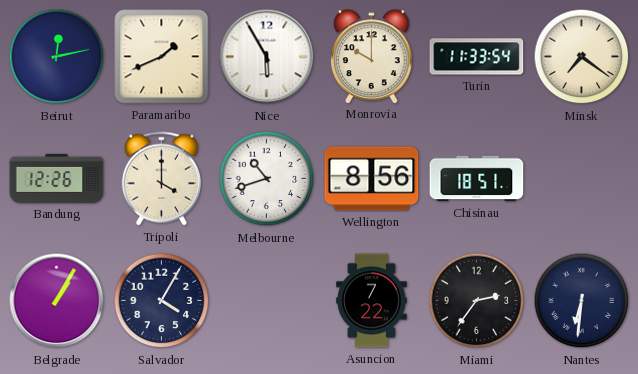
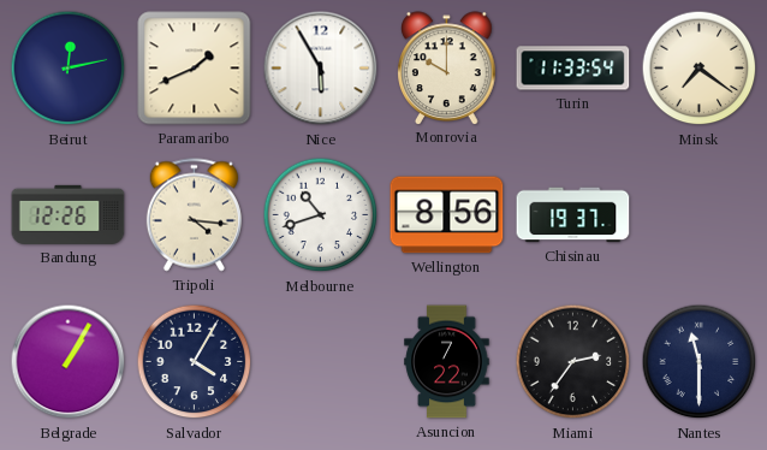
Tripoli: 4:00 -> 4:16 (194, 215)
Chisinau: 18:51 -> 19:37 (573, 215)
Nantes: 6:31 -> 11:30 (700, 362)
